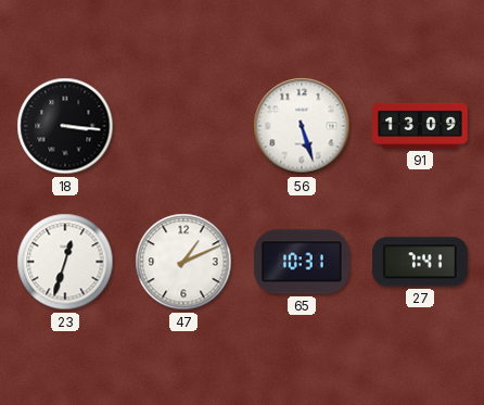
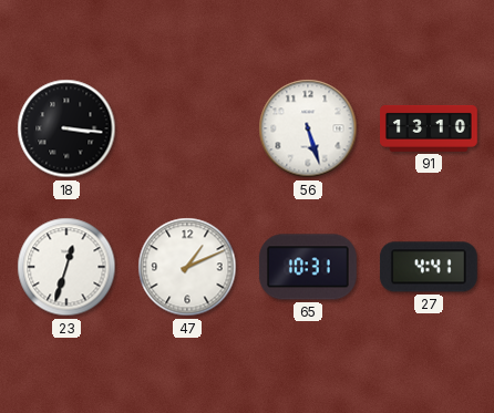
91: 13:09 -> 13:10 (430, 128)
27: 7:41 -> 4:41 (429, 267)
